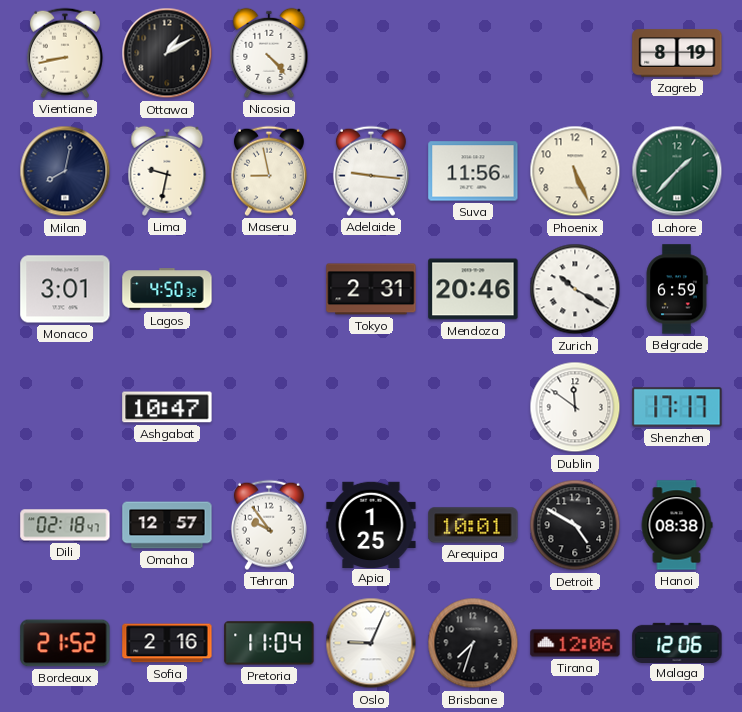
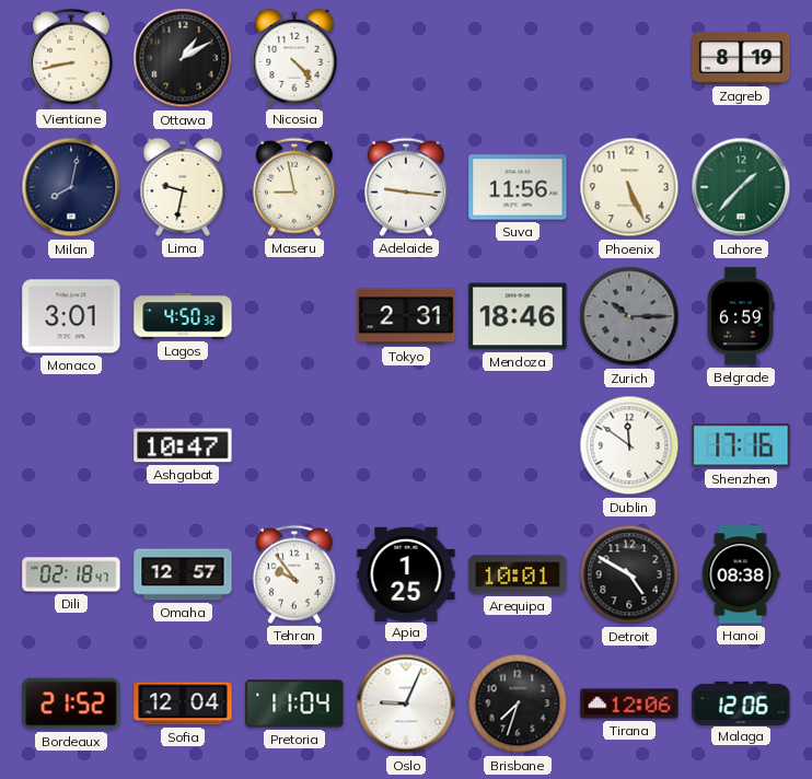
Mendoza: 20:46 -> 18:46 (518, 316)
Zurich: 10:20 -> 10:15 (629, 316)
Zurich dial: white -> grey (629, 316)
Shenzhen: 17:17 -> 17:16 (741, 445)
Sofia: 2:16 -> 12:04 (183, 704)
